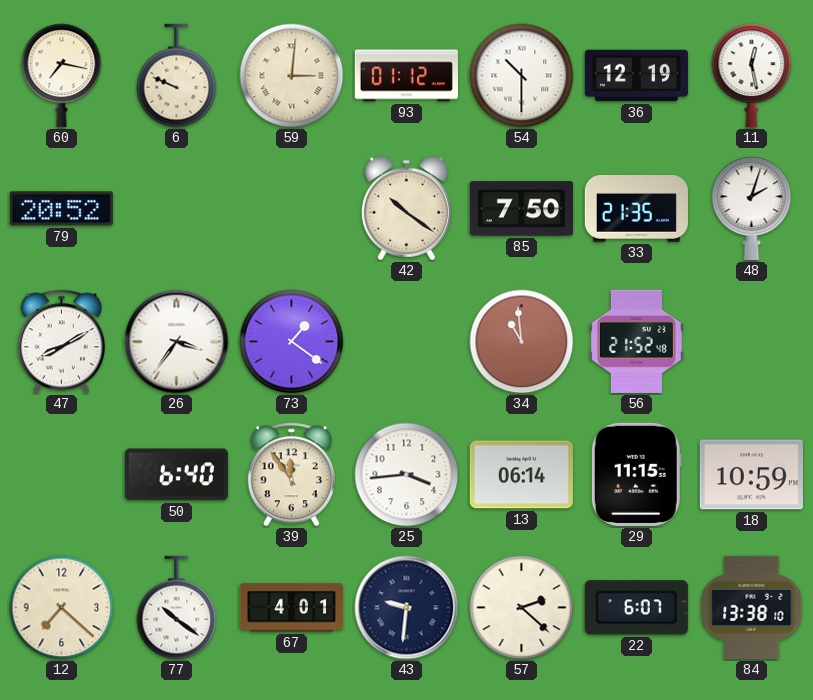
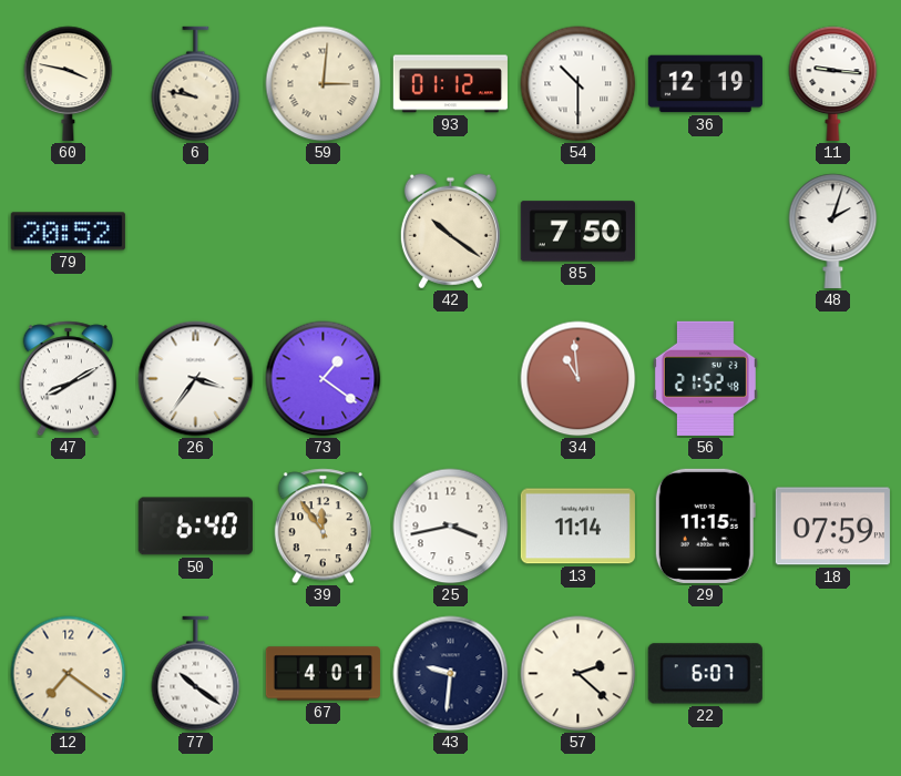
60: 7:17 -> 3:47 (69, 83)
6: 9:49 -> 9:47 (196, 84)
11: 12:28 -> 9:16 (833, 83)
33: 21:35 -> none (636, 209)
25: 3:44 -> 3:43 (451, 527)
13: 06:14 -> 11:14 (577, 527)
18: 10:59 -> 07:59 (832, 527)
12: 7:22 -> 7:21 (69, 674)
84: 13:38 -> none (752, 607)
